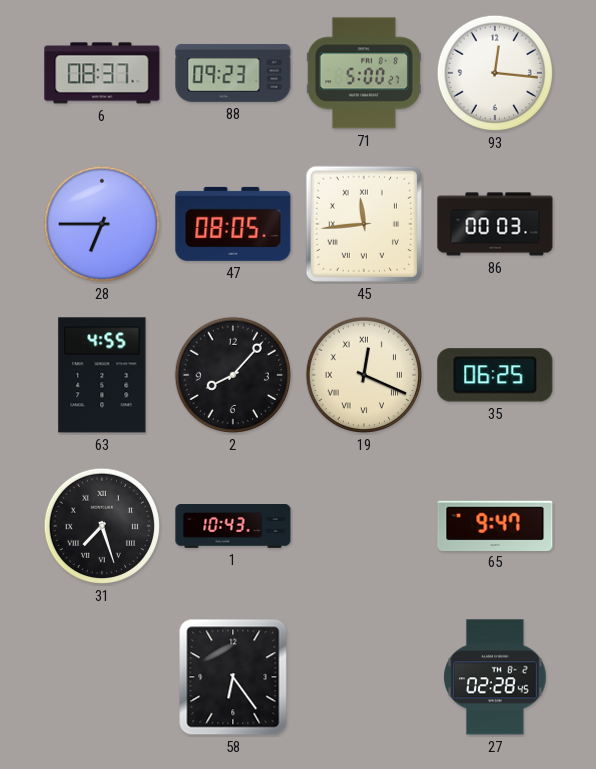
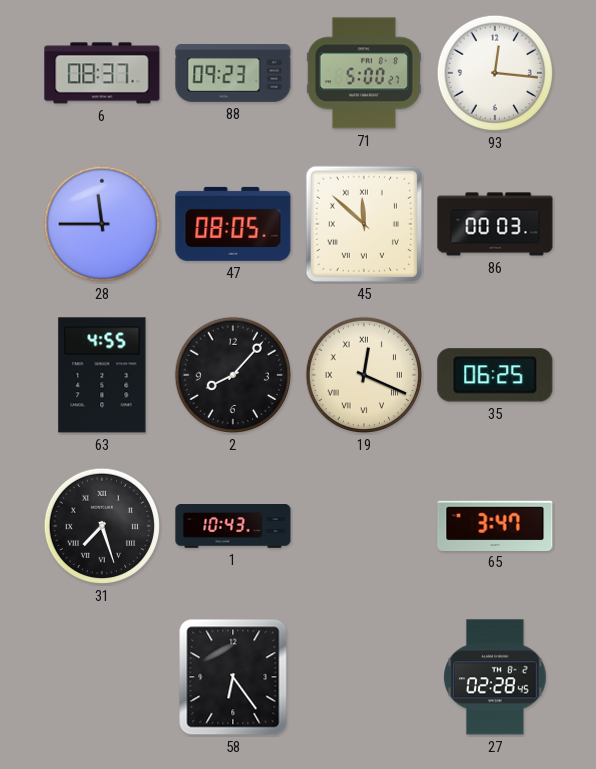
28: 6:45 -> 11:45 (102, 224)
45: 11:44 -> 11:52 (364, 224)
65: 9:47 -> 3:47 (495, 525)
